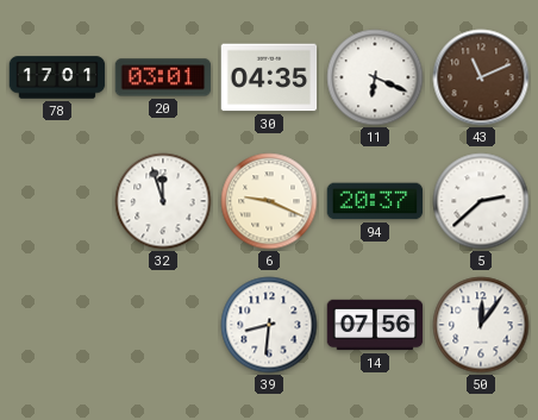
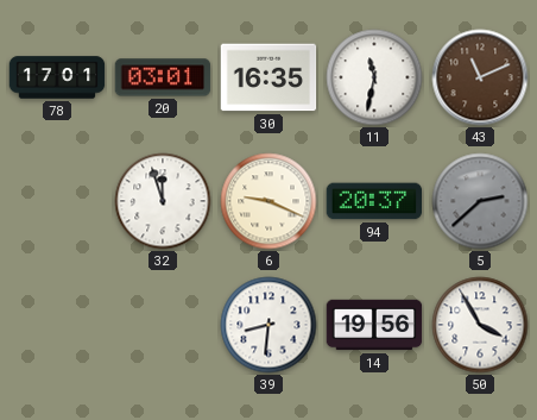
30: 04:35 -> 16:35 (268, 77)
11: 6:19 -> 11:32 (374, 77)
5 dial: white -> grey (480, 201)
14: 07:56 -> 19:56 (374, 325)
50: 12:06 -> 3:55 (480, 325)
